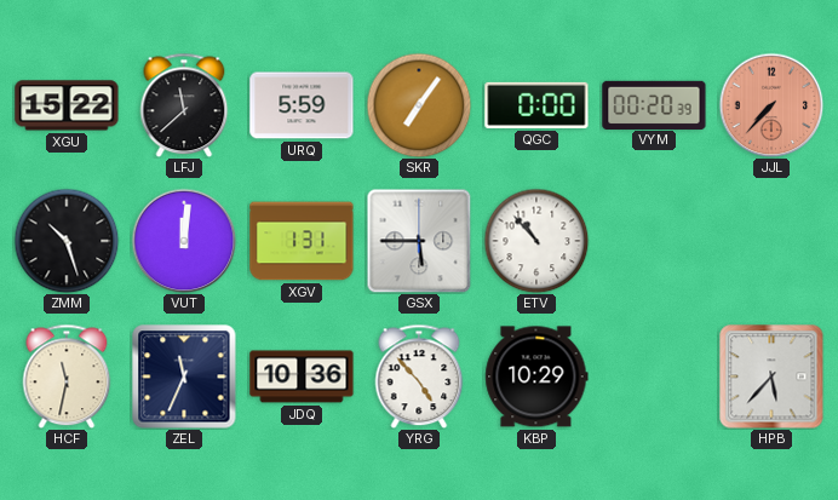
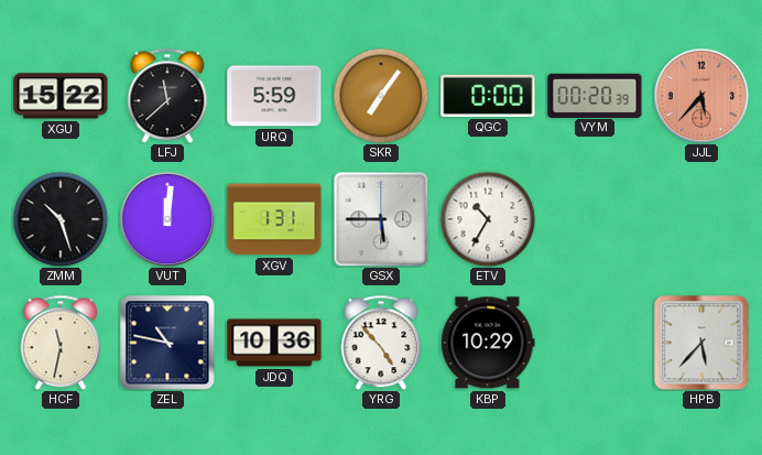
JJL: 7:37 -> 5:37 (701, 96)
ETV: 10:53 -> 10:35 (488, 219)
ZEL: 11:34 -> 10:47 (167, 343)
